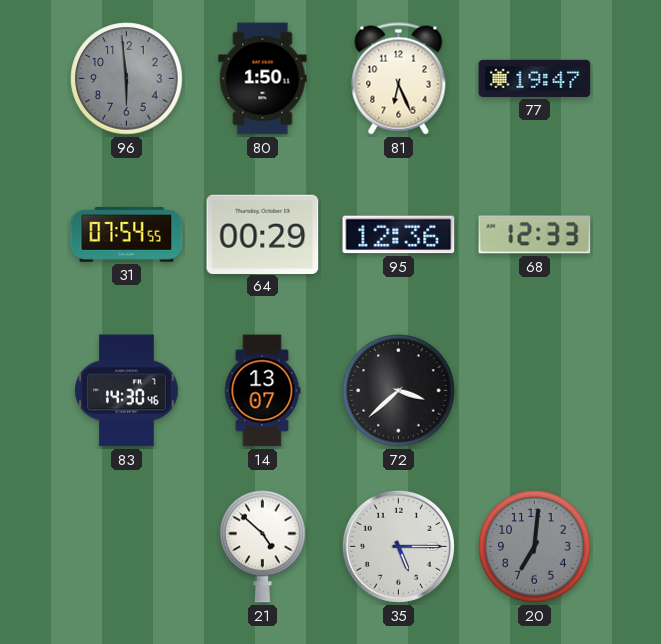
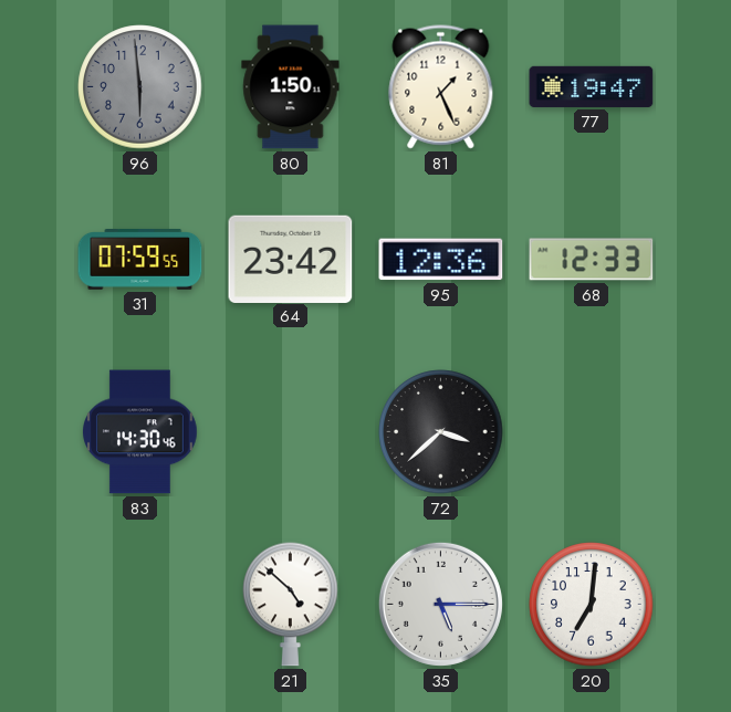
81: 6:26 -> 1:26 (441, 87)
31: 07:54 -> 07:59 (140, 260)
64: 00:29 -> 23:42 (291, 259)
14: 13:07 -> none (262, 391)
20 dial: grey -> white (592, 605)
